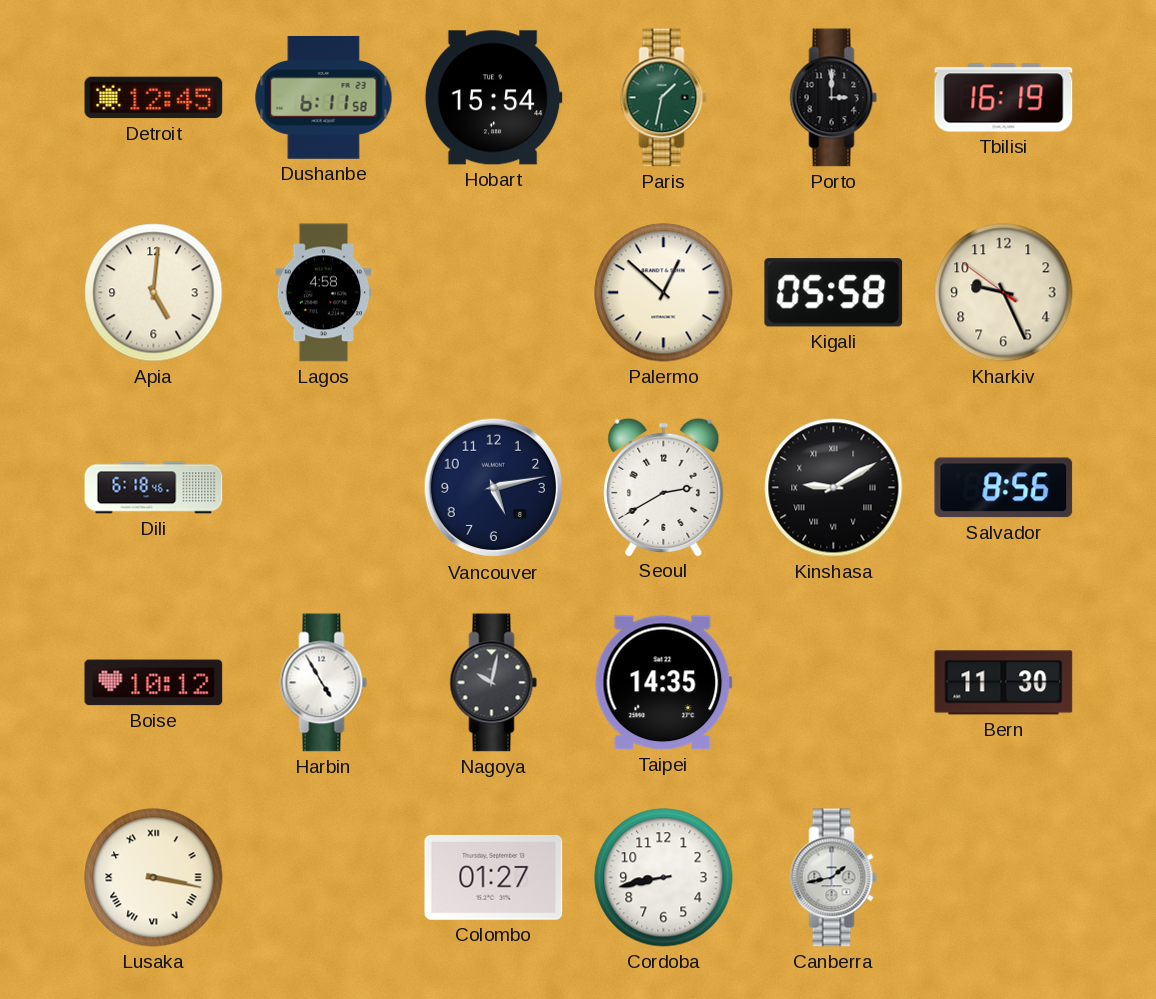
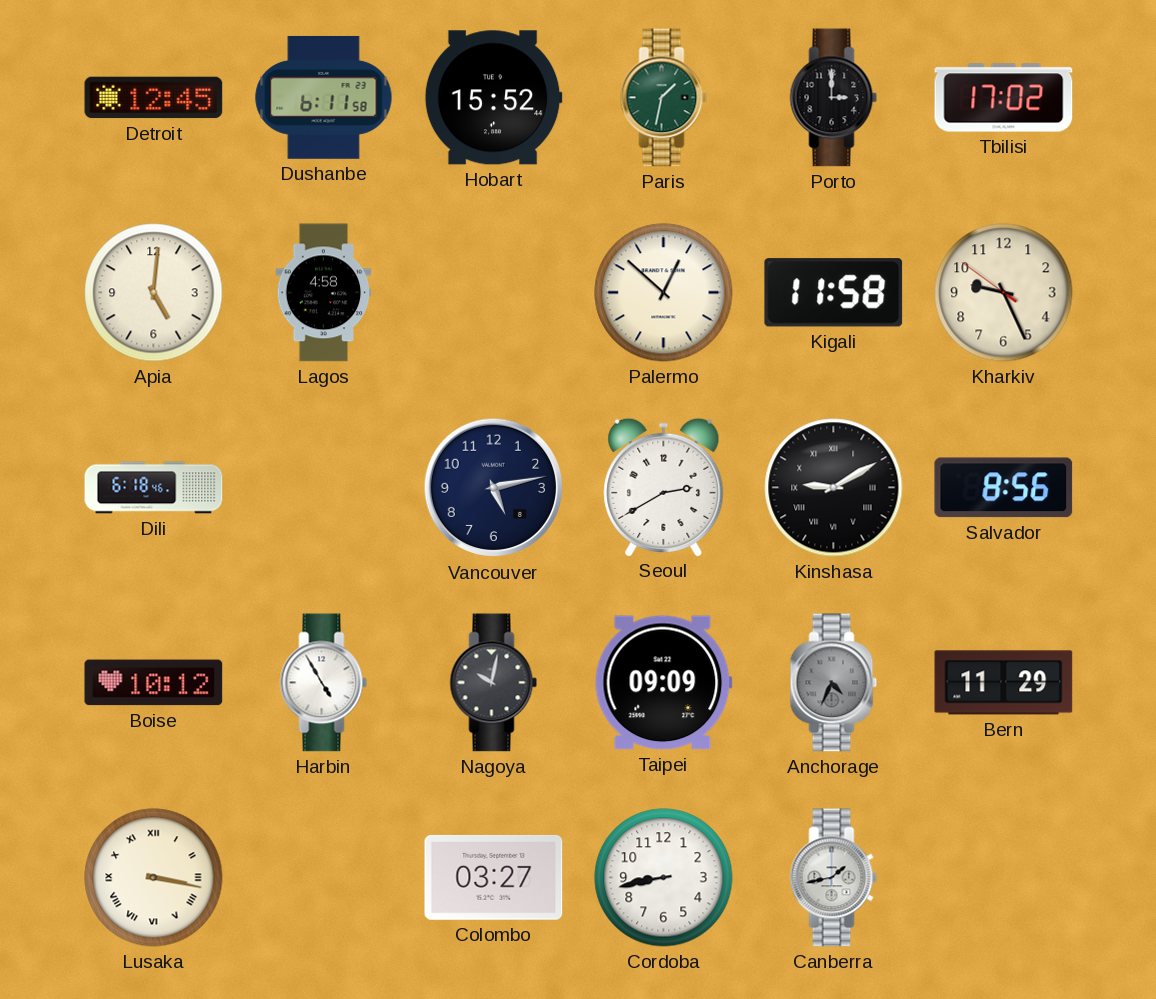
Hobart: 15:54 -> 15:52 (493, 98)
Tbilisi: 16:19 -> 17:02 (1004, 98)
Kigali: 05:58 -> 11:58 (834, 293)
Taipei: 14:35 -> 09:09 (663, 683)
Anchorage: none -> 4:34 (834, 683)
Bern: 11:30 -> 11:29 (1004, 683)
Colombo: 01:27 -> 03:27 (494, 877)
